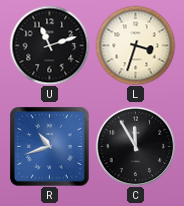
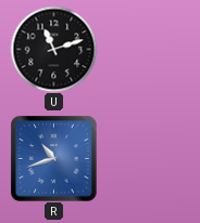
L: 3:33 -> none (135, 45)
C: 11:55 -> none (135, 146)
